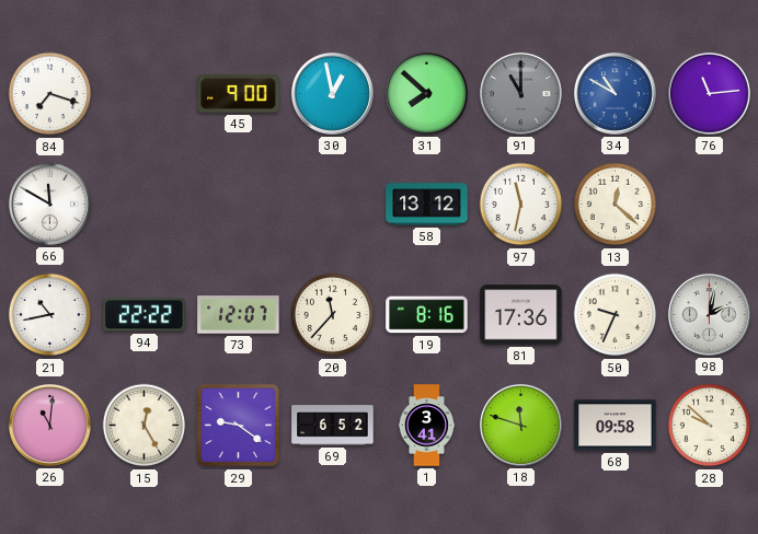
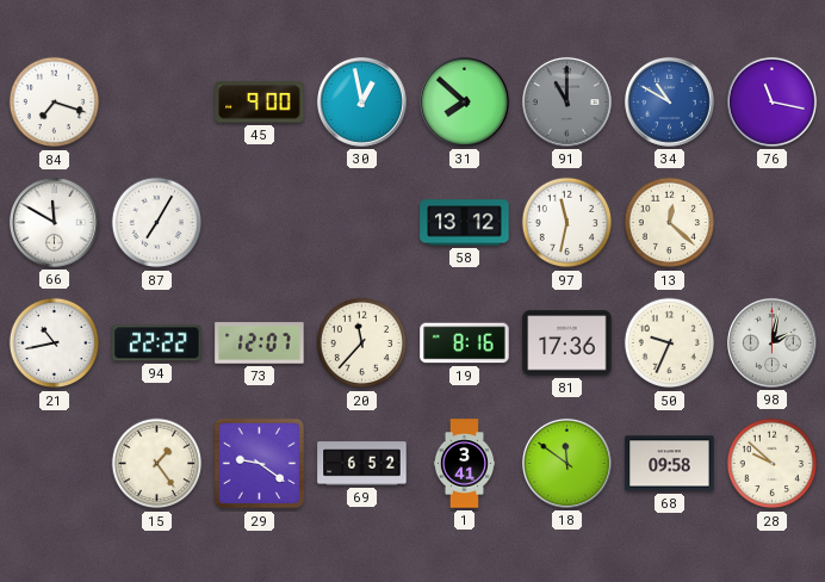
76: 11:14 -> 11:17 (771, 101)
87: none -> 7:05 (157, 223)
26: 11:01 -> none (49, 425)
15: 12:25 -> 1:24 (157, 464)
18: 11:48 -> 11:51 (566, 463)
